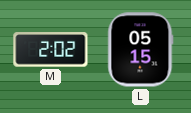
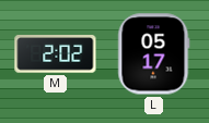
L: 05:15 -> 05:17 (154, 54)
